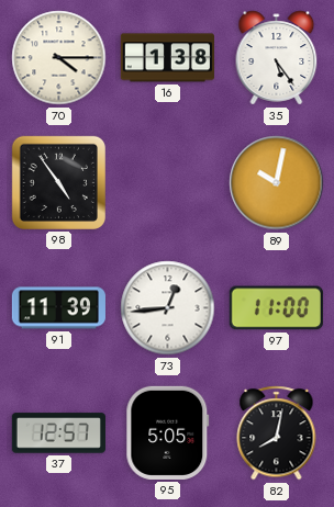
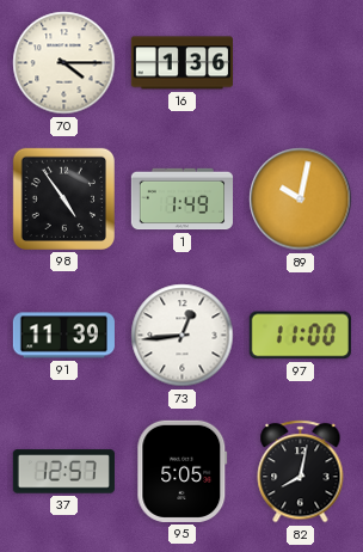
16: 1:38 -> 1:36 (181, 63)
35: 5:24 -> none (277, 58)
1: none -> 1:49 (181, 200)
